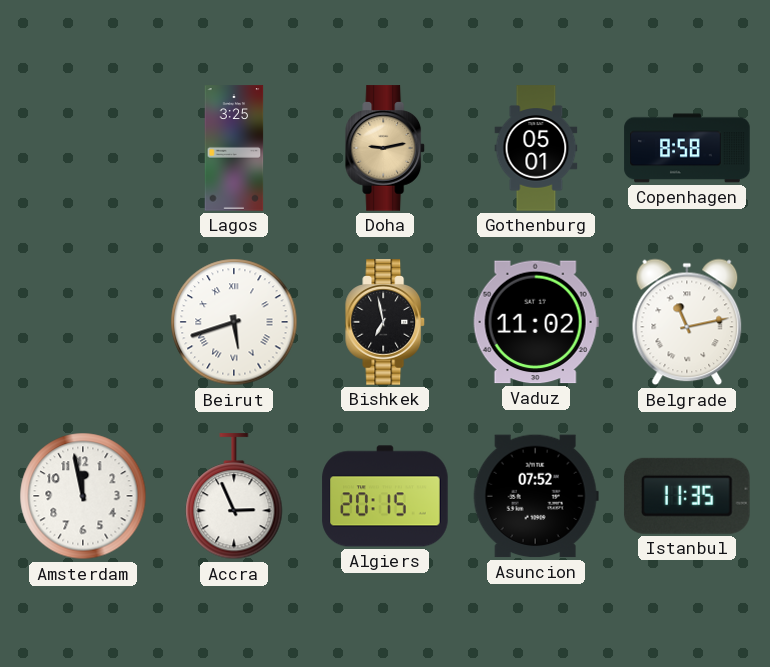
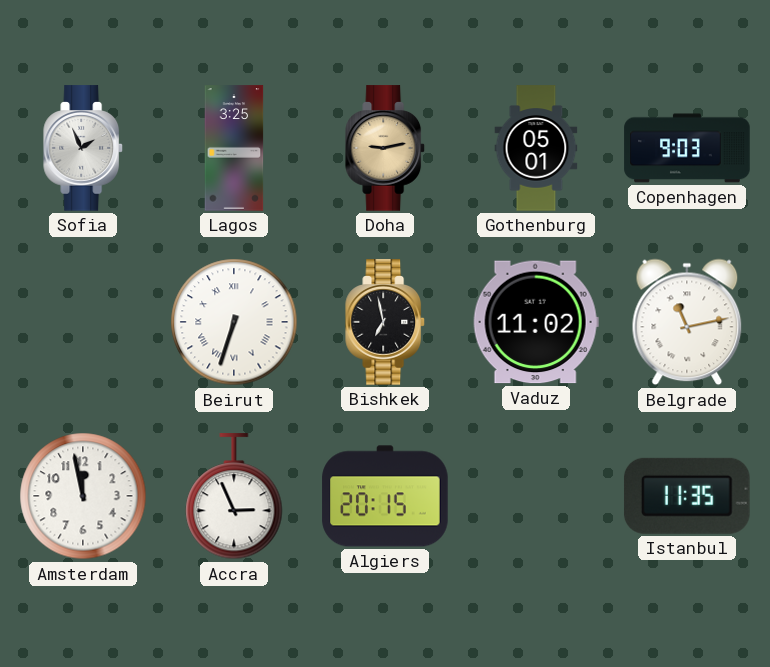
Sofia: none -> 1:56 (84, 148)
Copenhagen: 8:58 -> 9:03 (687, 148)
Beirut: 5:42 -> 6:33 (234, 322)
Asuncion: 07:52 -> none (536, 496)
